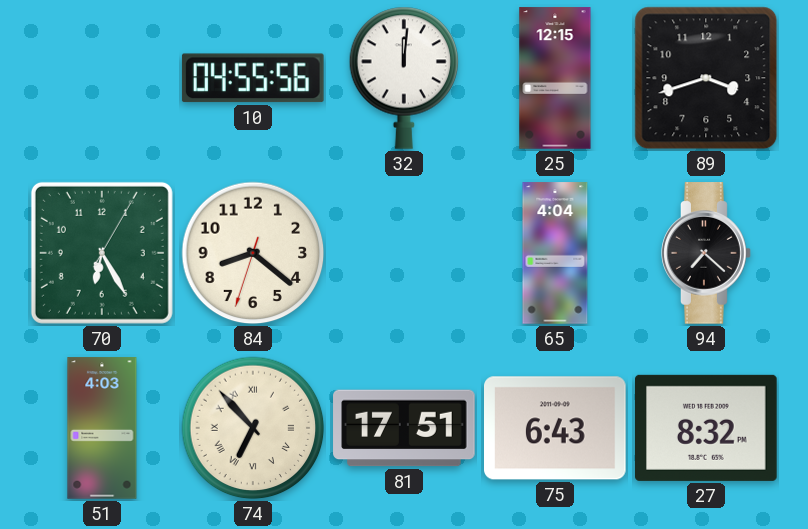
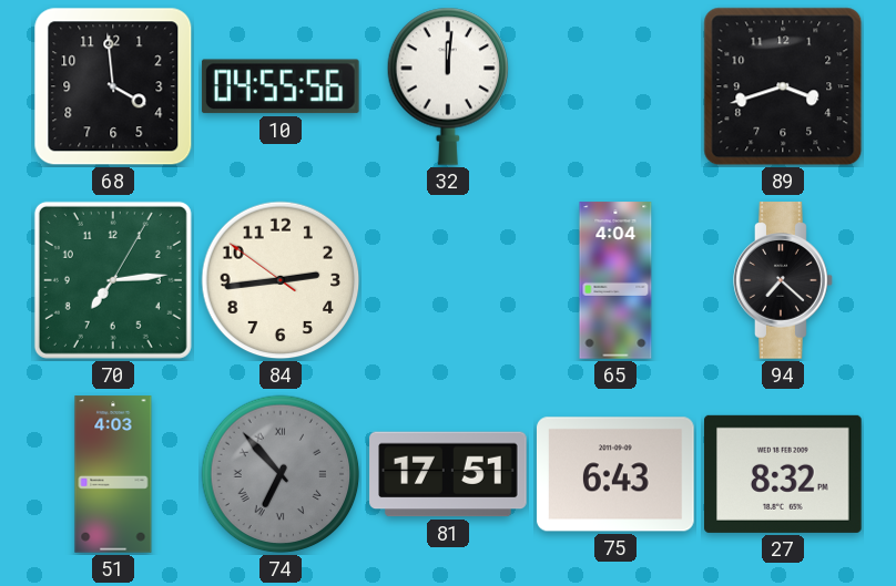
68: none -> 3:59 (113, 86)
25: 12:15 -> none (555, 78)
70: 6:25 -> 7:14 (113, 280)
84: 8:21 -> 2:43 (281, 280)
74 dial: cream -> grey (281, 474)
